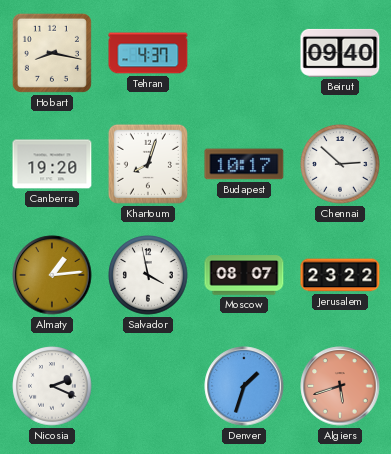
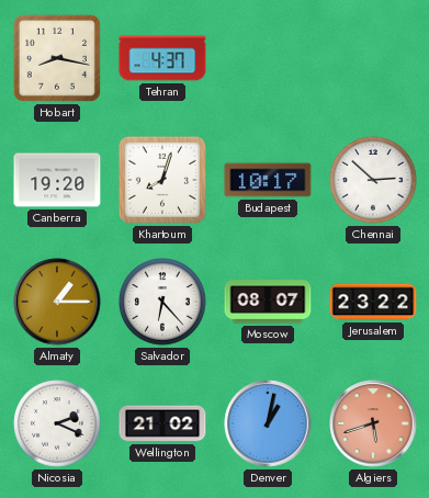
Beirut: 09:40 -> none (340, 53)
Almaty: 1:14 -> 1:15 (57, 302)
Salvador: 3:58 -> 6:23 (162, 302)
Wellington: none -> 21:02 (162, 423)
Denver: 1:33 -> 1:02 (268, 423)
